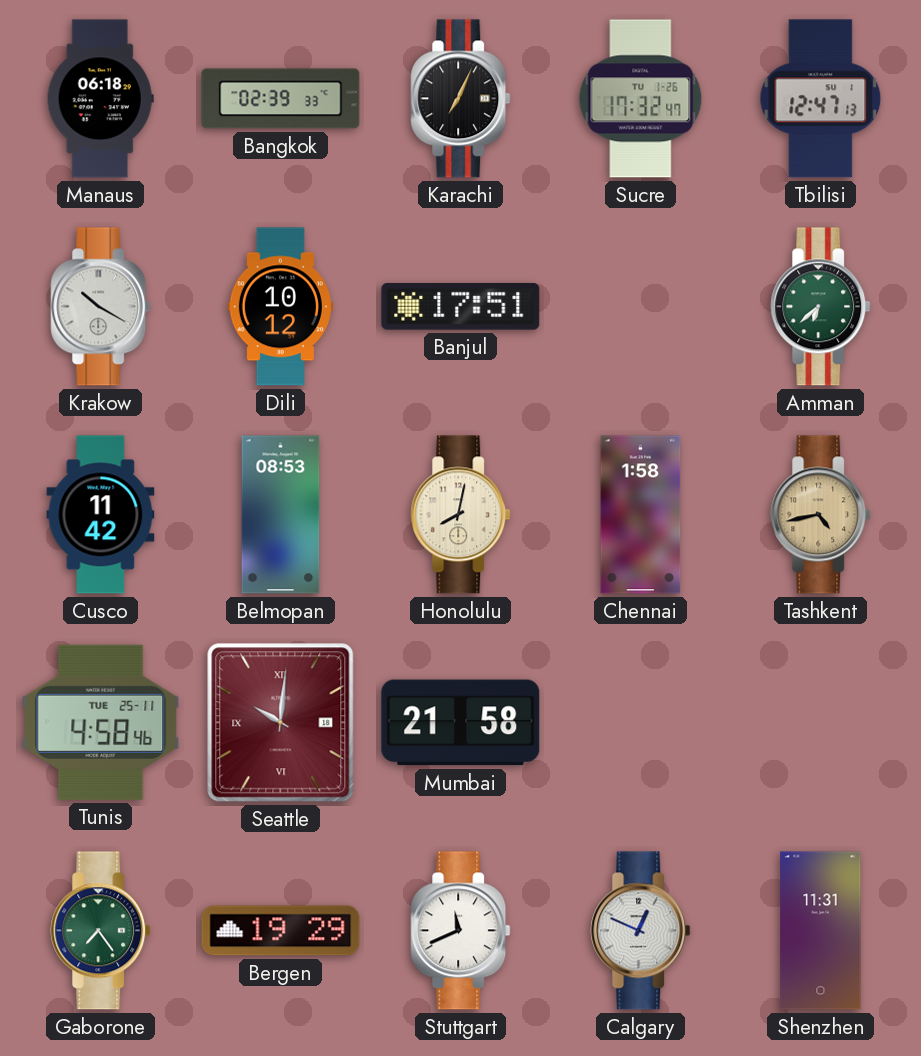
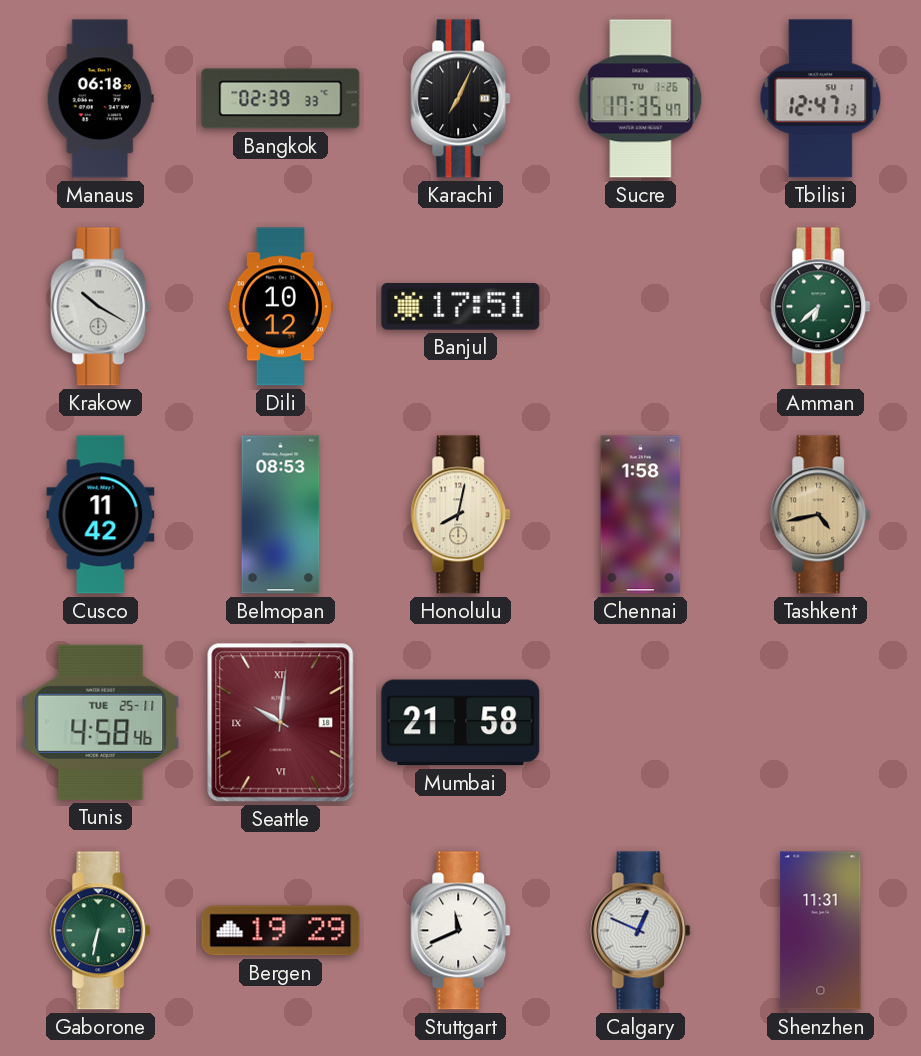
Sucre: 17:32 -> 17:35 (641, 99)
Gaborone: 7:24 -> 6:32 (101, 931)
